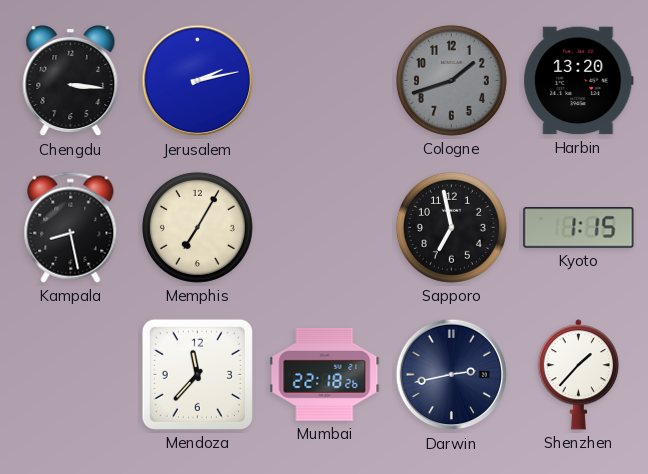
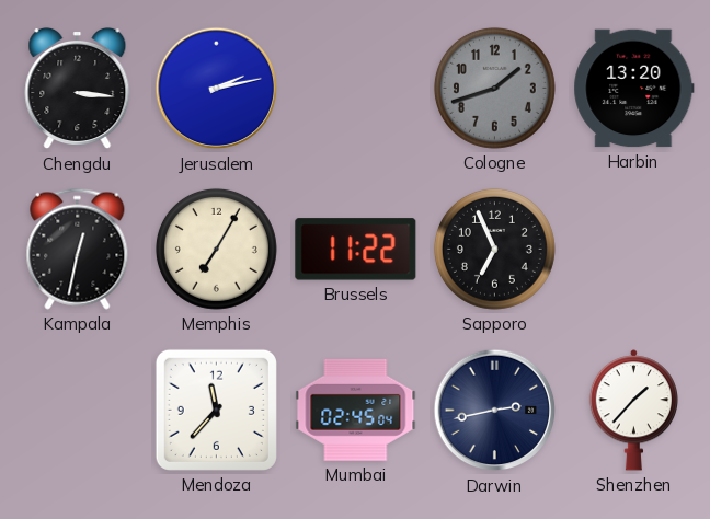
Kampala: 8:28 -> 12:32 (78, 249)
Brussels: none -> 11:22 (356, 250)
Sapporo: 6:58 -> 6:56 (494, 249)
Kyoto: 1:15 -> none (579, 228)
Mumbai: 22:18 -> 02:45 (356, 410)
